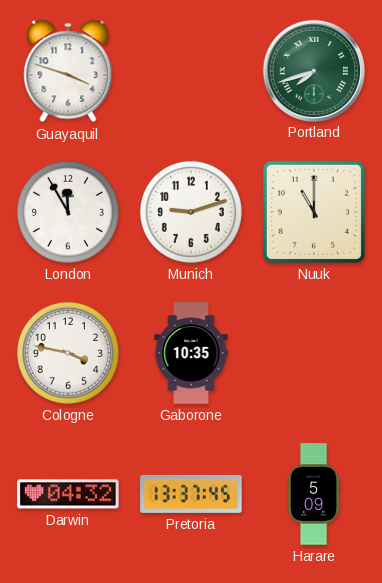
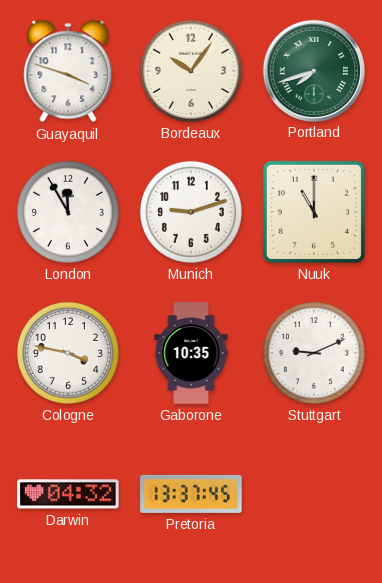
Bordeaux: none -> 10:06 (191, 71)
Stuttgart: none -> 9:11 (314, 353)
Harare: 5:09 -> none (314, 494)
